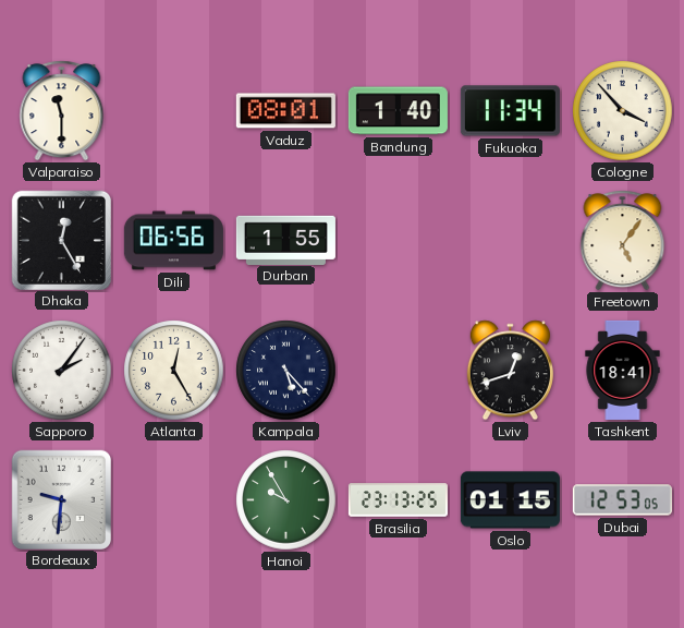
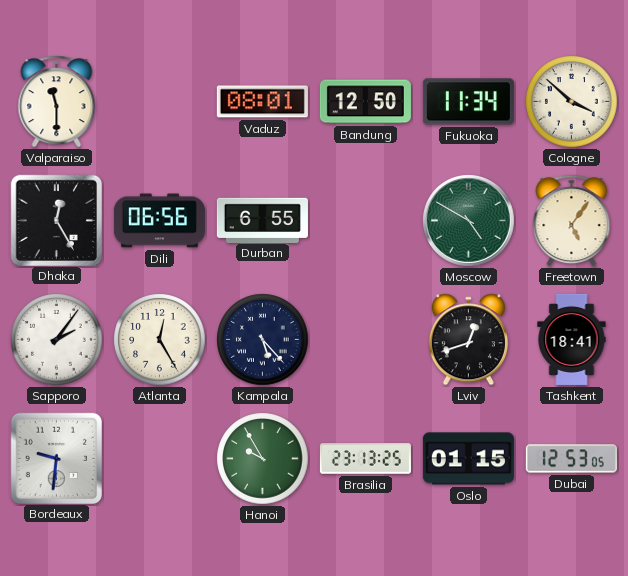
Bandung: 1:40 -> 12:50 (365, 102)
Cologne: 3:53 -> 3:52 (572, 102)
Durban: 1:55 -> 6:55 (262, 220)
Moscow: none -> 4:50 (469, 221)
